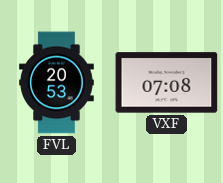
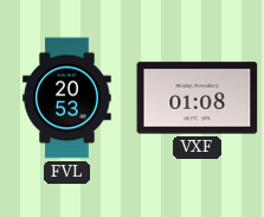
VXF: 07:08 -> 01:08 (198, 98)
